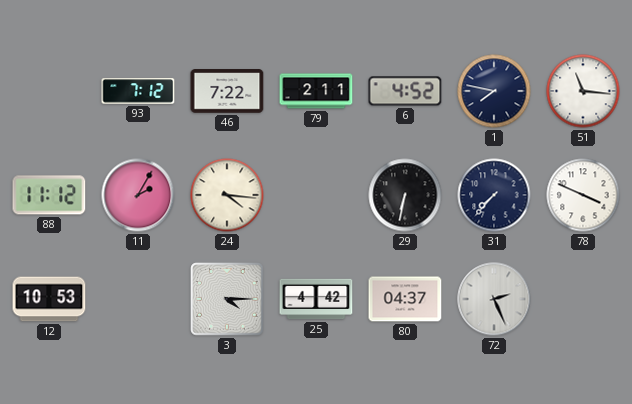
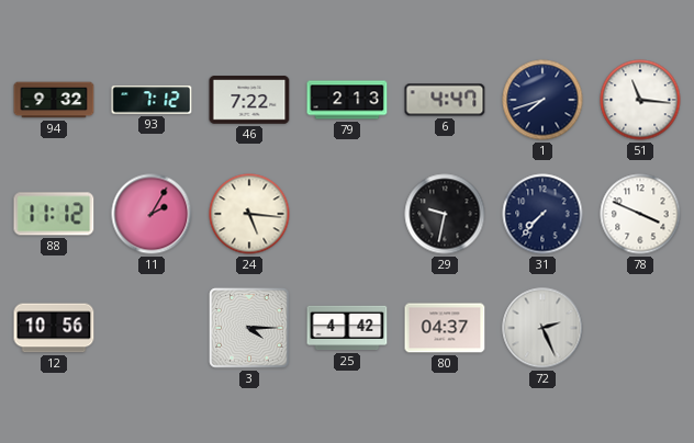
94: none -> 9:32 (54, 100)
79: 2:11 -> 2:13 (347, 100)
6: 4:52 -> 4:47 (445, 100)
1: 7:47 -> 7:42 (542, 100)
24: 4:16 -> 5:16 (249, 214)
29: 6:32 -> 9:32 (445, 214)
12: 10:53 -> 10:56 (54, 328)
